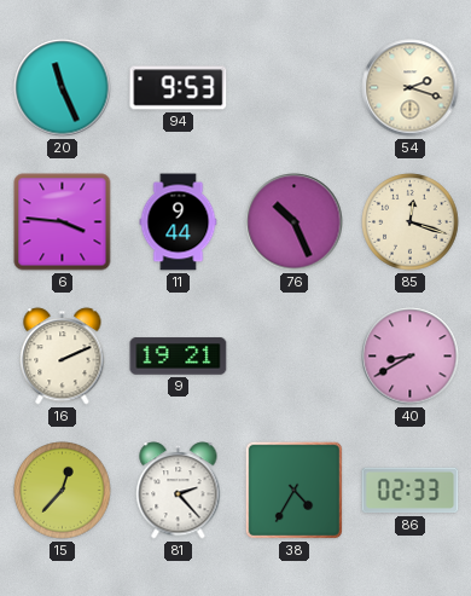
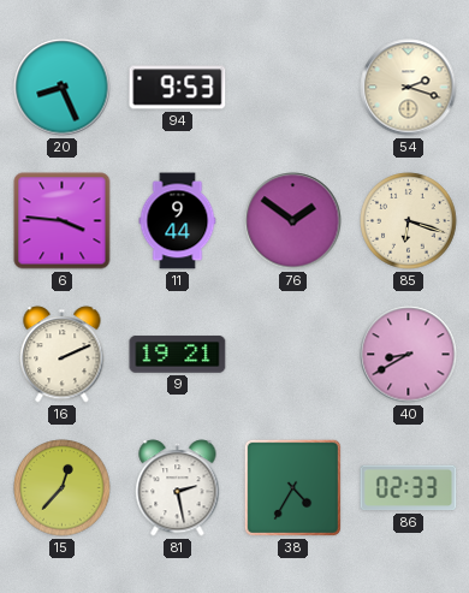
20: 11:26 -> 8:26 (63, 88)
76: 10:26 -> 1:51 (293, 221)
85: 12:18 -> 6:18 (409, 221)
81: 2:23 -> 2:28 (178, 488)
